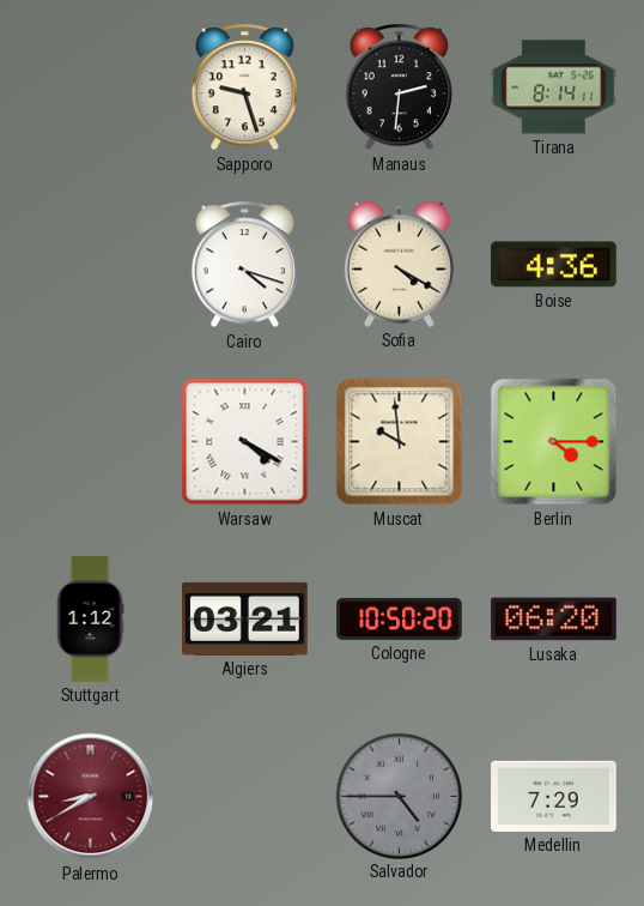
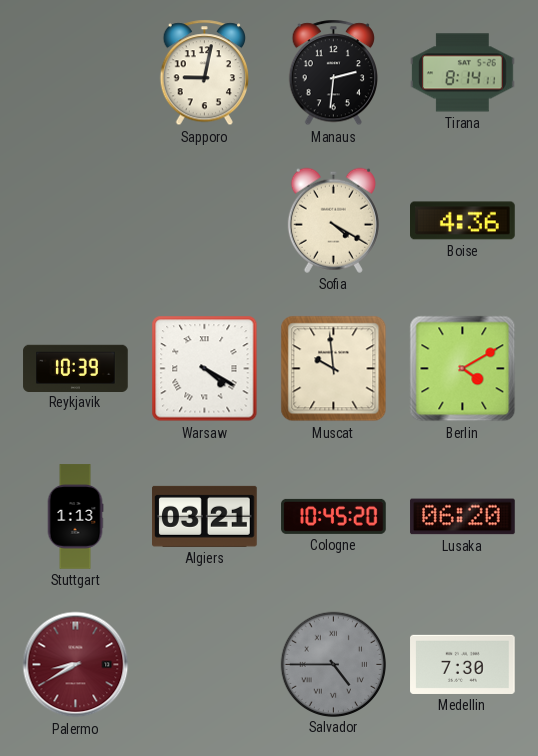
Sapporo: 9:27 -> 9:02 (204, 73)
Cairo: 4:18 -> none (244, 265)
Reykjavik: none -> 10:39 (76, 368)
Berlin: 4:15 -> 4:10 (463, 369)
Stuttgart: 1:12 -> 1:13 (75, 517)
Cologne: 10:50 -> 10:45 (334, 516)
Medellin: 7:29 -> 7:30 (463, 664)
